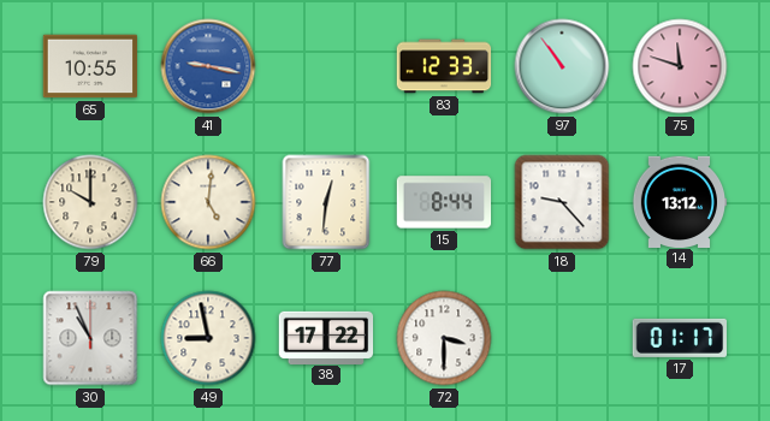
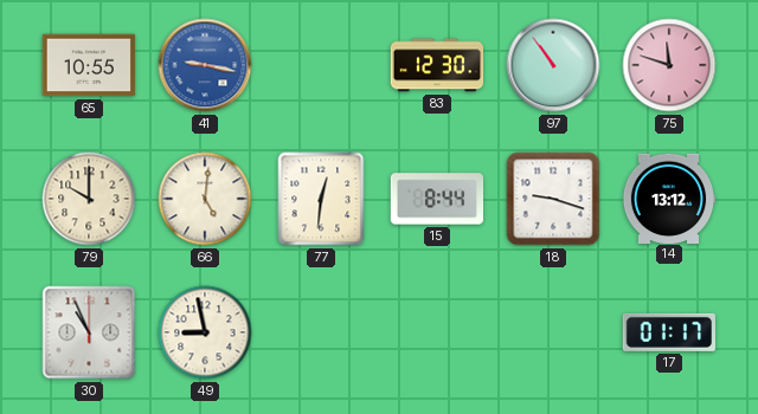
83: 12:33 -> 12:30 (437, 65)
18: 9:23 -> 9:18 (553, 199)
38: 17:22 -> none (326, 337)
72: 3:30 -> none (444, 338)
